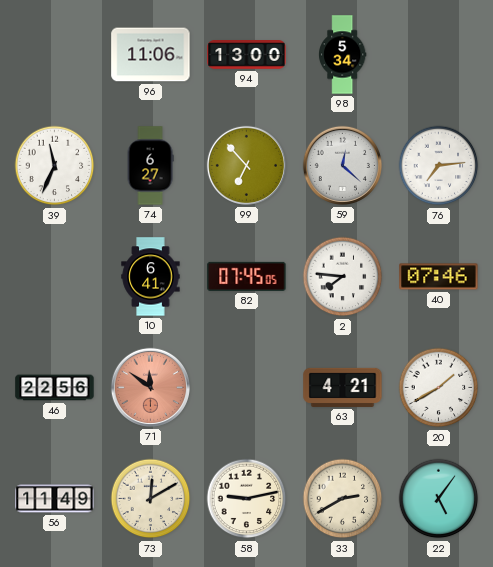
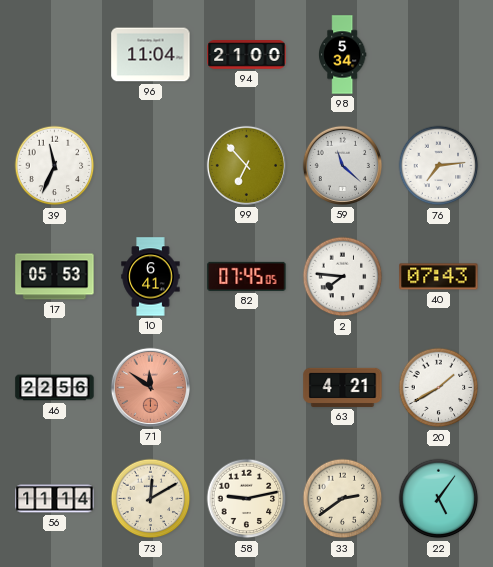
96: 11:06 -> 11:04 (151, 55)
94: 13:00 -> 21:00 (247, 55)
74: 6:27 -> none (150, 166)
59: 12:22 -> 11:22 (342, 165)
17: none -> 05:53 (55, 277)
40: 07:46 -> 07:43 (439, 277)
56: 11:49 -> 11:14 (55, 499)
33: 2:40 -> 2:39 (343, 499)
